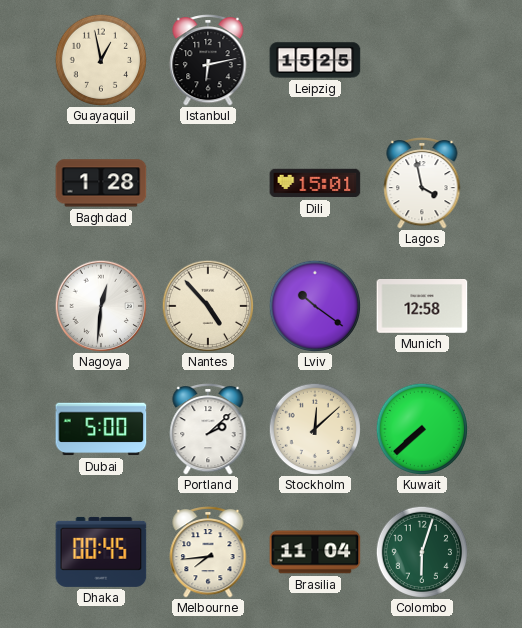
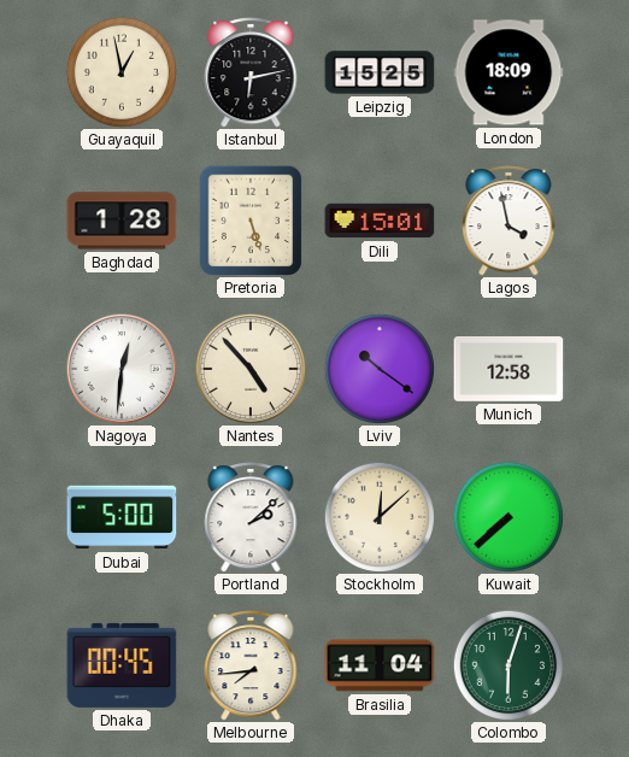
London: none -> 18:09 (509, 72)
Pretoria: none -> 5:27 (251, 221)
